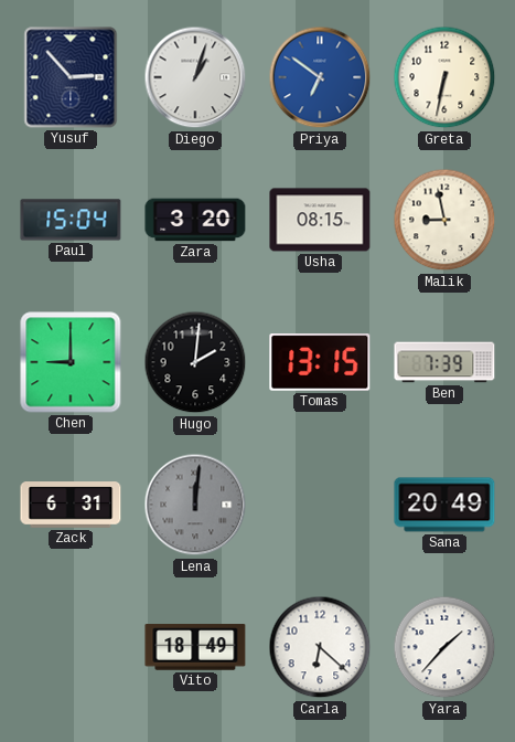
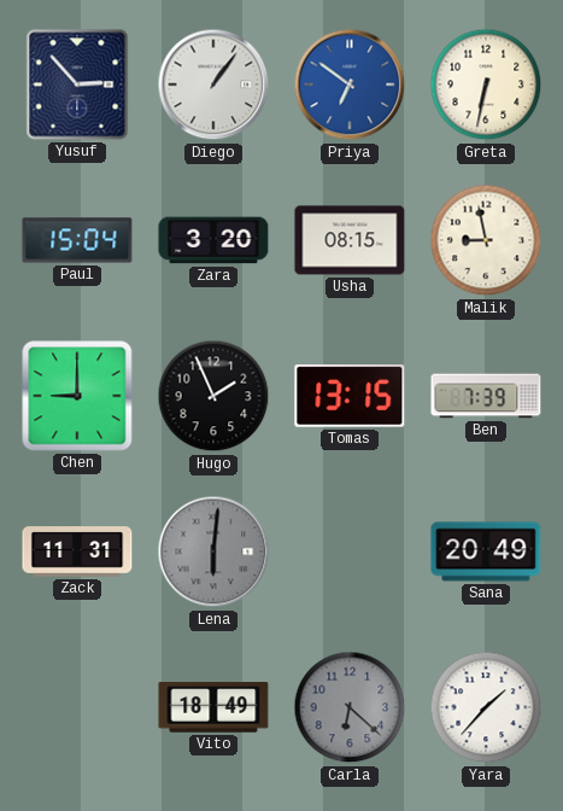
Diego: 1:03 -> 1:06 (213, 84)
Hugo: 2:01 -> 1:56 (213, 396)
Zack: 6:31 -> 11:31 (77, 552)
Lena: 12:01 -> 6:01 (213, 552)
Carla dial: white -> grey (350, 707)
